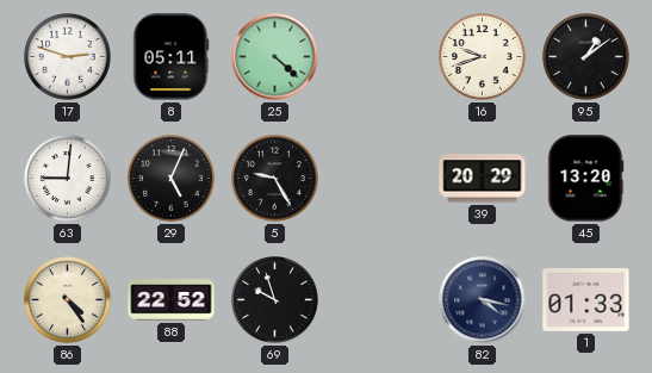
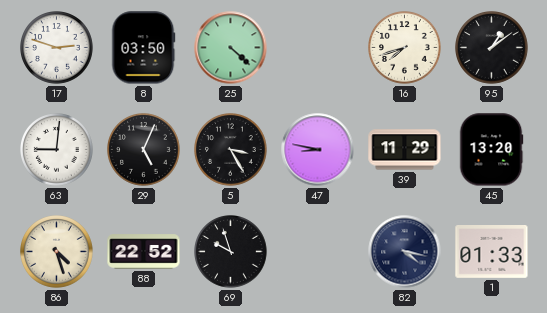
8: 05:11 -> 03:50 (144, 48)
16: 9:42 -> 7:42 (405, 48)
5: 9:25 -> 3:25 (231, 150)
47: none -> 8:47 (318, 150)
39: 20:29 -> 11:29 (405, 150)
86: 4:24 -> 4:27 (57, 252)
